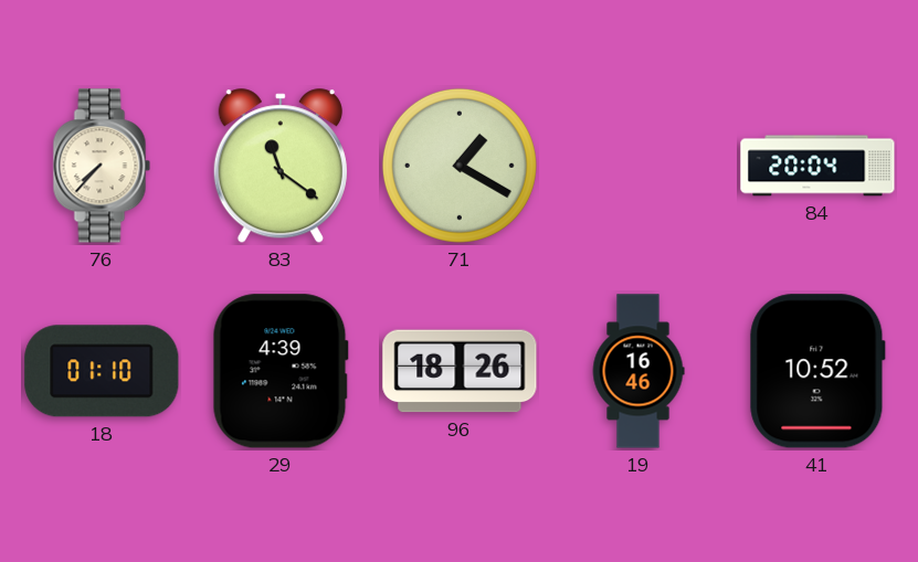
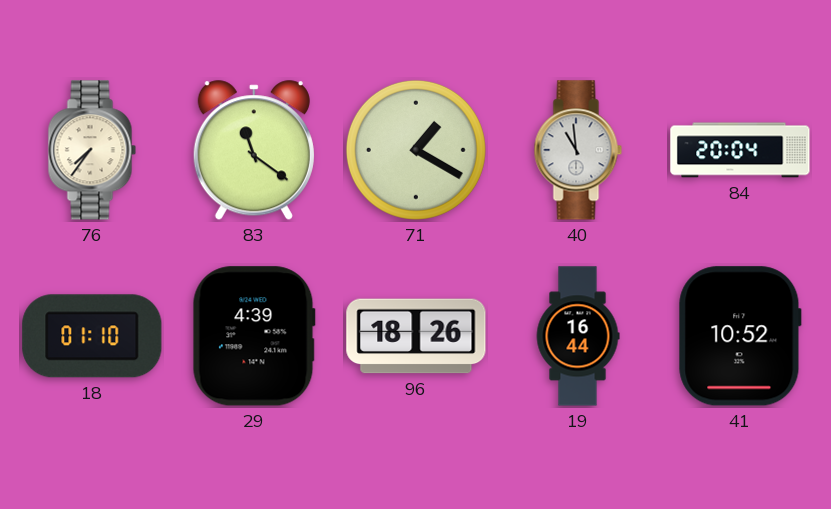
76: 7:37 -> 7:36 (92, 150)
40: none -> 10:59 (578, 150)
19: 16:46 -> 16:44 (578, 336)
